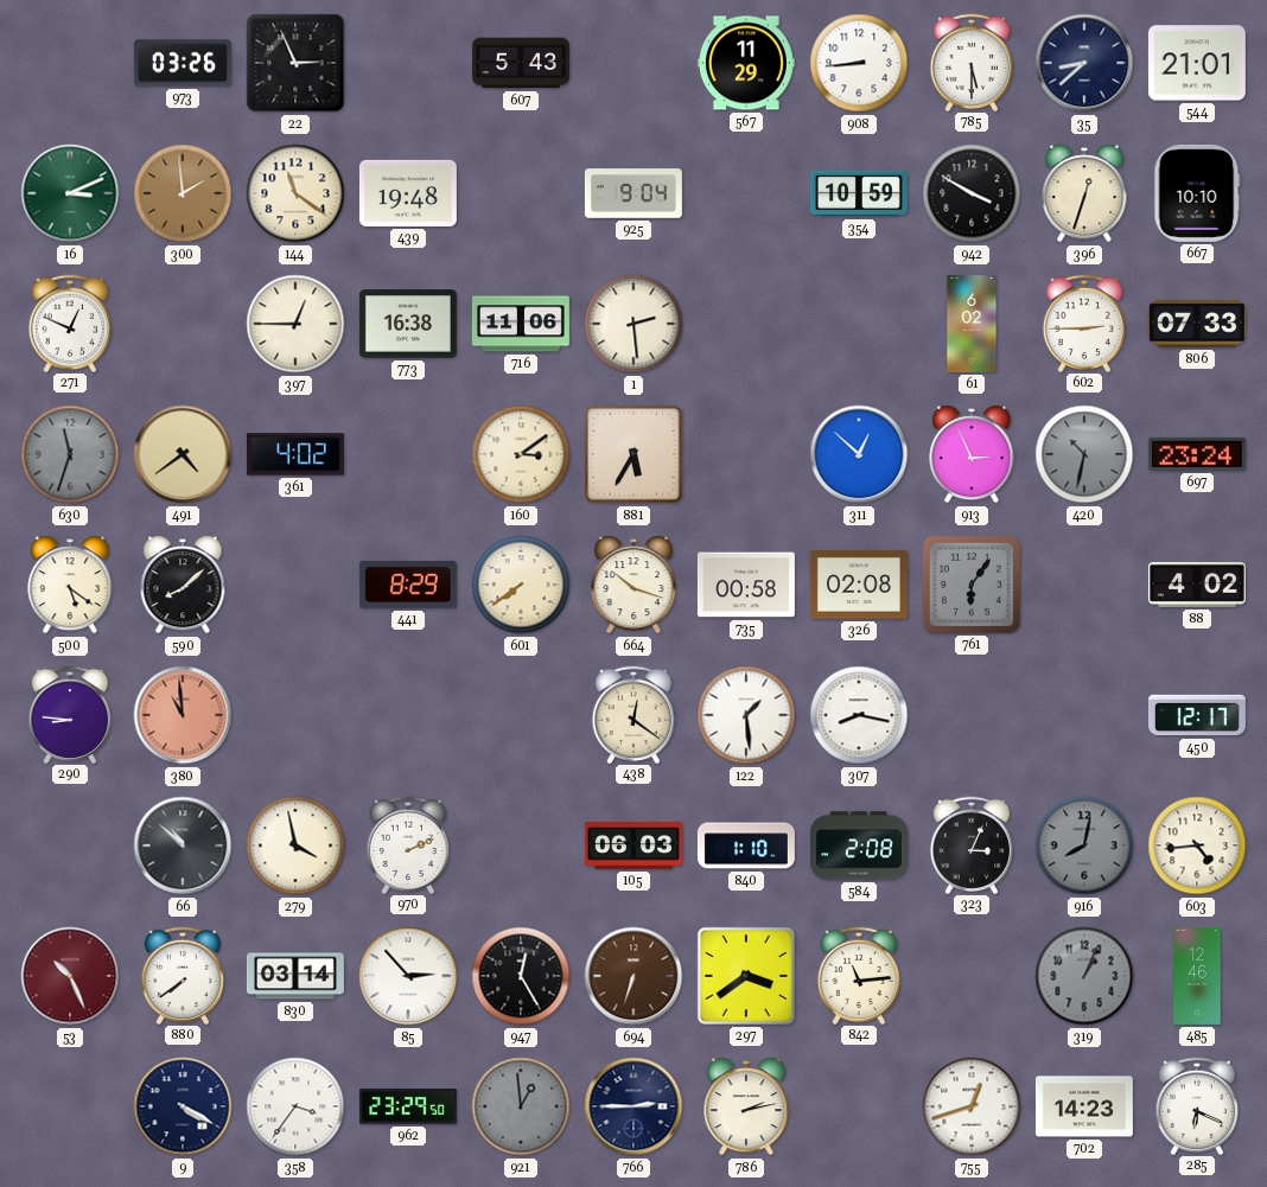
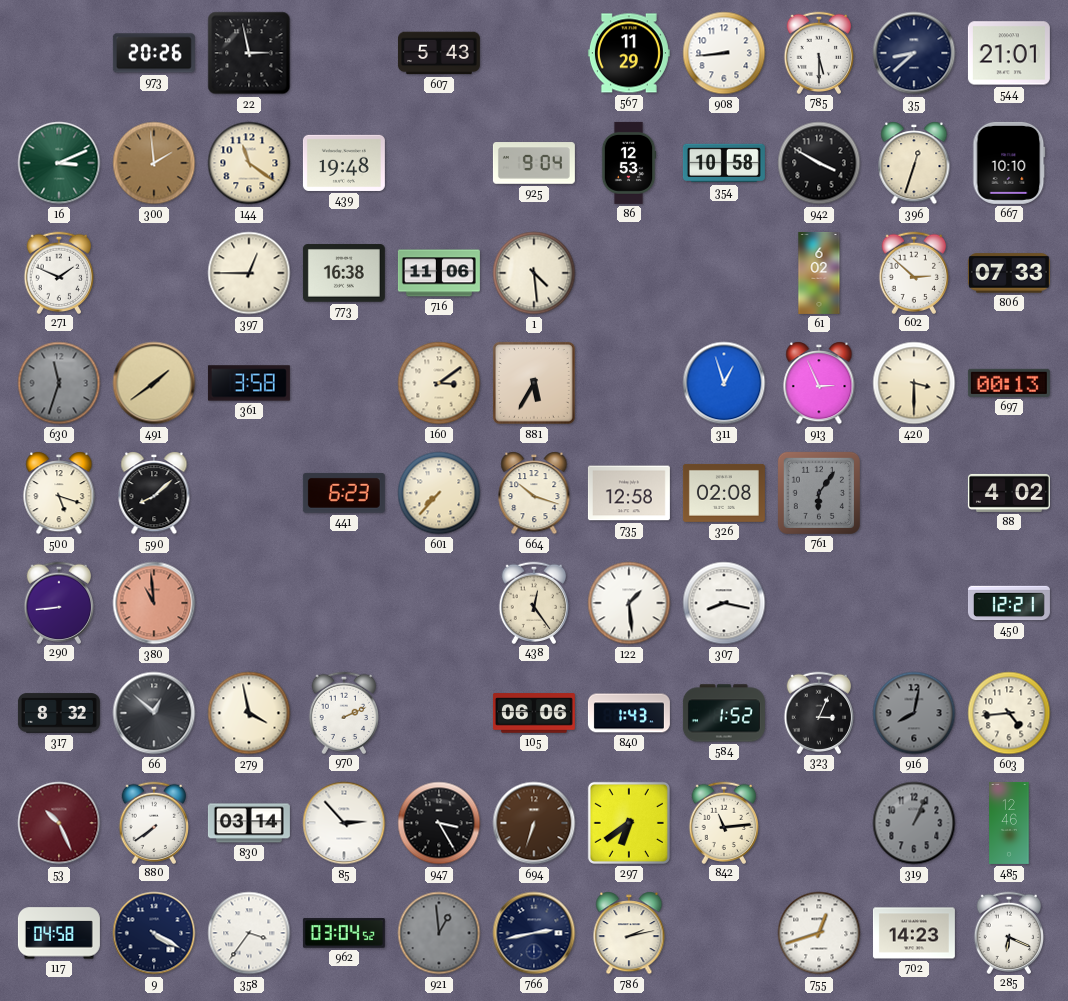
973: 03:26 -> 20:26 (154, 53)
22: 2:56 -> 2:58 (249, 53)
86: none -> 12:53 (629, 163)
354: 10:59 -> 10:58 (724, 163)
271: 12:49 -> 1:49 (59, 272)
1: 2:29 -> 4:29 (534, 273)
602: 2:45 -> 2:52 (914, 272)
491: 4:39 -> 1:39 (154, 383)
361: 4:02 -> 3:58 (249, 383)
311: 12:52 -> 12:57 (724, 383)
420: 10:32 -> 3:30 (914, 383)
420 dial: grey -> cream (914, 383)
697: 23:24 -> 00:13 (1009, 383)
500: 5:21 -> 5:18 (59, 493)
441: 8:29 -> 6:23 (344, 493)
601: 7:39 -> 7:37 (439, 493)
735: 00:58 -> 12:58 (629, 493)
290: 8:46 -> 8:44 (59, 602)
438: 12:21 -> 12:24 (534, 602)
450: 12:17 -> 12:21 (1009, 603)
317: none -> 8:32 (59, 713)
66: 10:52 -> 12:52 (154, 713)
105: 06:03 -> 06:06 (534, 713)
840: 1:10 -> 1:43 (629, 713)
584: 2:08 -> 1:52 (724, 713)
947: 12:25 -> 3:25 (439, 823)
297: 3:39 -> 6:39 (629, 823)
117: none -> 04:58 (59, 933)
962: 23:29 -> 03:04 (344, 933)
766: 2:45 -> 2:43 (534, 933)
